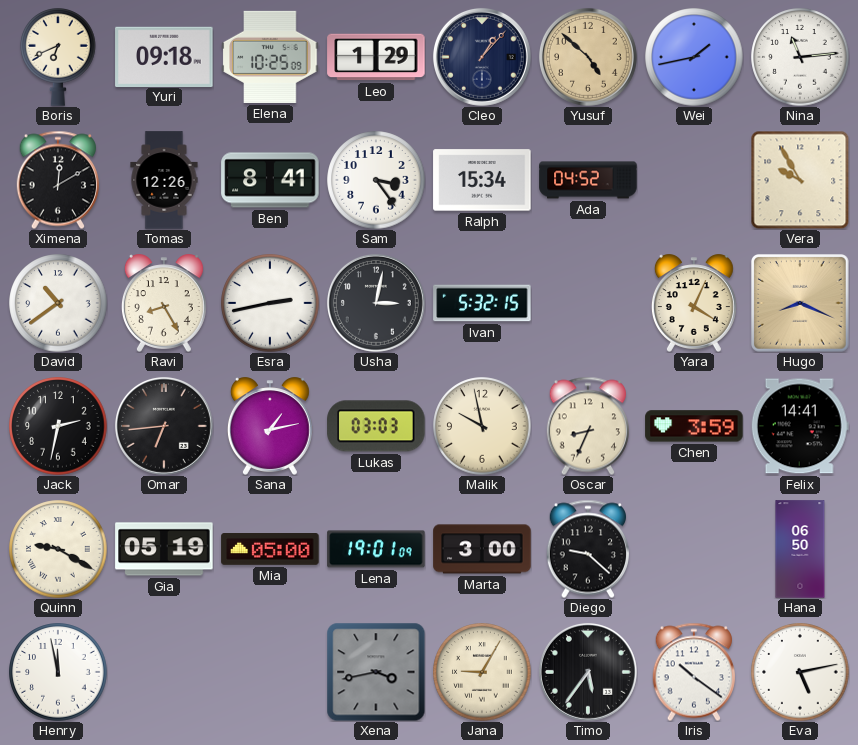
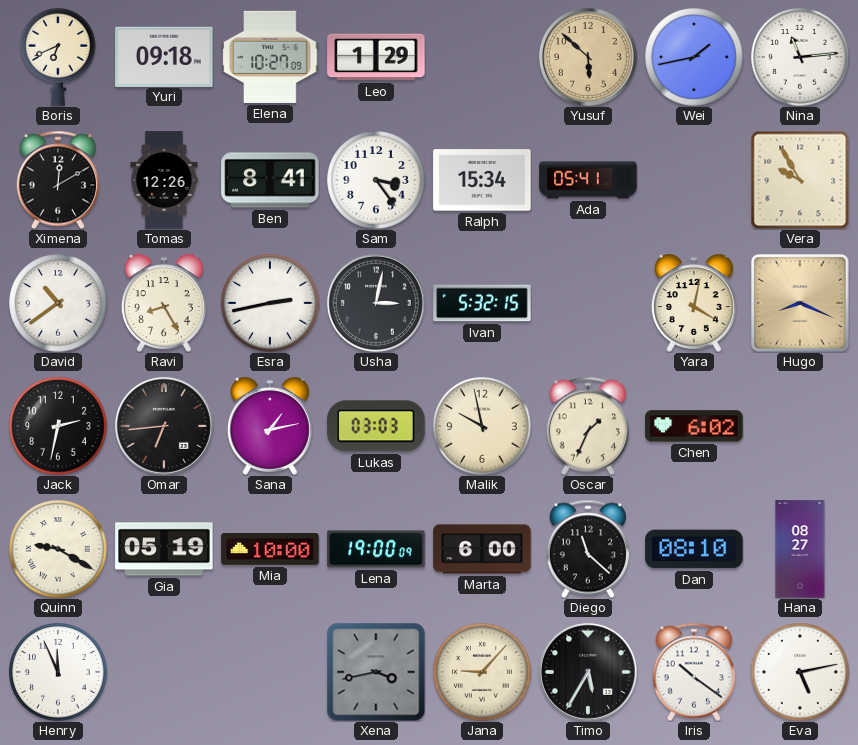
Elena: 10:25 -> 10:27 (270, 57)
Cleo: 1:07 -> none (482, 57)
Yusuf: 4:52 -> 5:52 (588, 57)
Ada: 04:52 -> 05:41 (588, 180)
Yara: 4:04 -> 4:02 (694, 303)
Oscar: 8:34 -> 1:34 (588, 426)
Chen: 3:59 -> 6:02 (694, 426)
Felix: 14:41 -> none (800, 426)
Mia: 05:00 -> 10:00 (270, 550)
Lena: 19:01 -> 19:00 (376, 549)
Marta: 3:00 -> 6:00 (482, 549)
Diego: 9:22 -> 11:22 (588, 549)
Dan: none -> 08:10 (694, 549)
Hana: 06:50 -> 08:27 (800, 549)
Henry: 11:58 -> 11:56 (58, 672)
Jana: 9:05 -> 9:07 (482, 672)
Timo: 5:36 -> 5:35 (588, 672)
